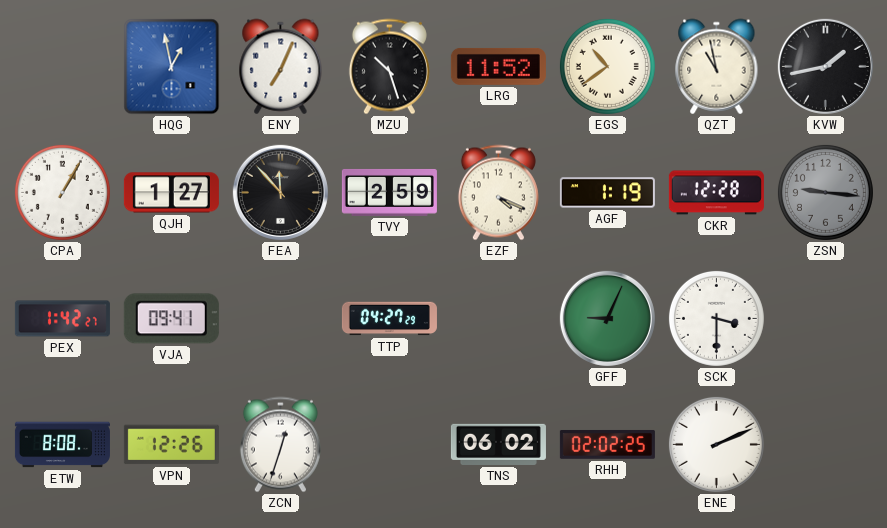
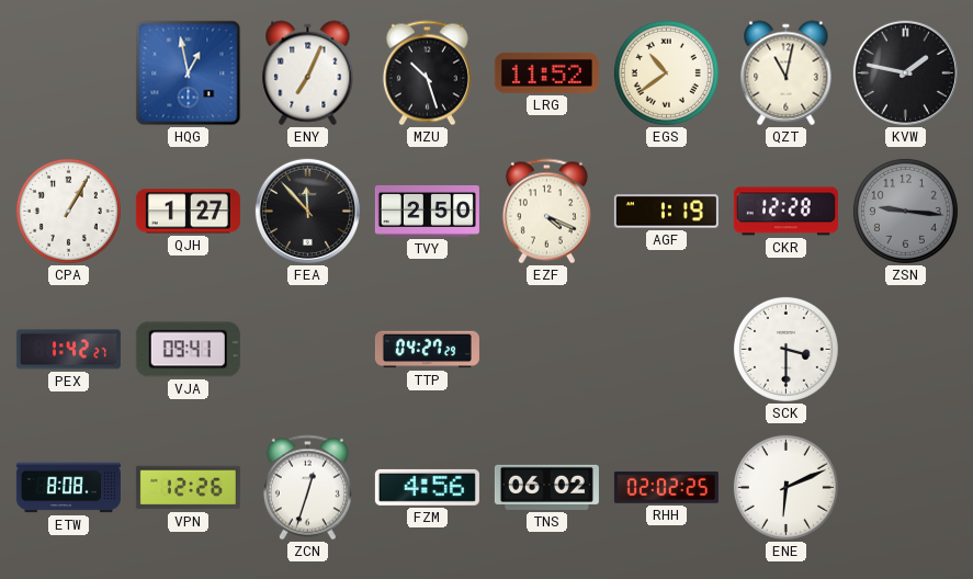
QZT: 10:58 -> 11:02 (787, 73)
KVW: 1:43 -> 1:47 (905, 72)
TVY: 2:59 -> 2:50 (427, 211)
GFF: 9:04 -> none (607, 318)
FZM: none -> 4:56 (427, 487)
ENE: 2:11 -> 6:11 (785, 487)
